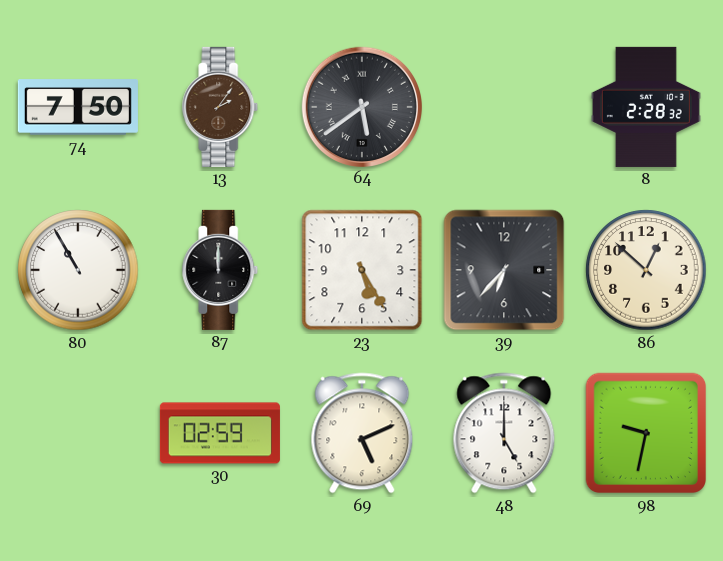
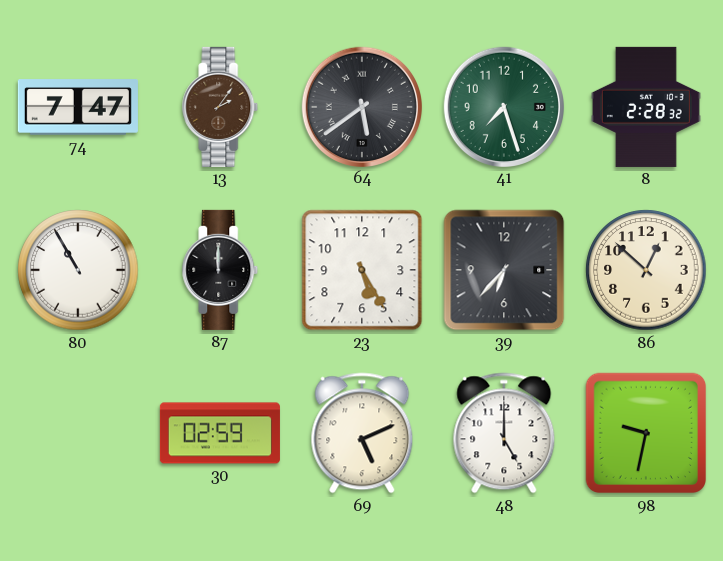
74: 7:50 -> 7:47 (78, 107)
41: none -> 7:27 (503, 106)
